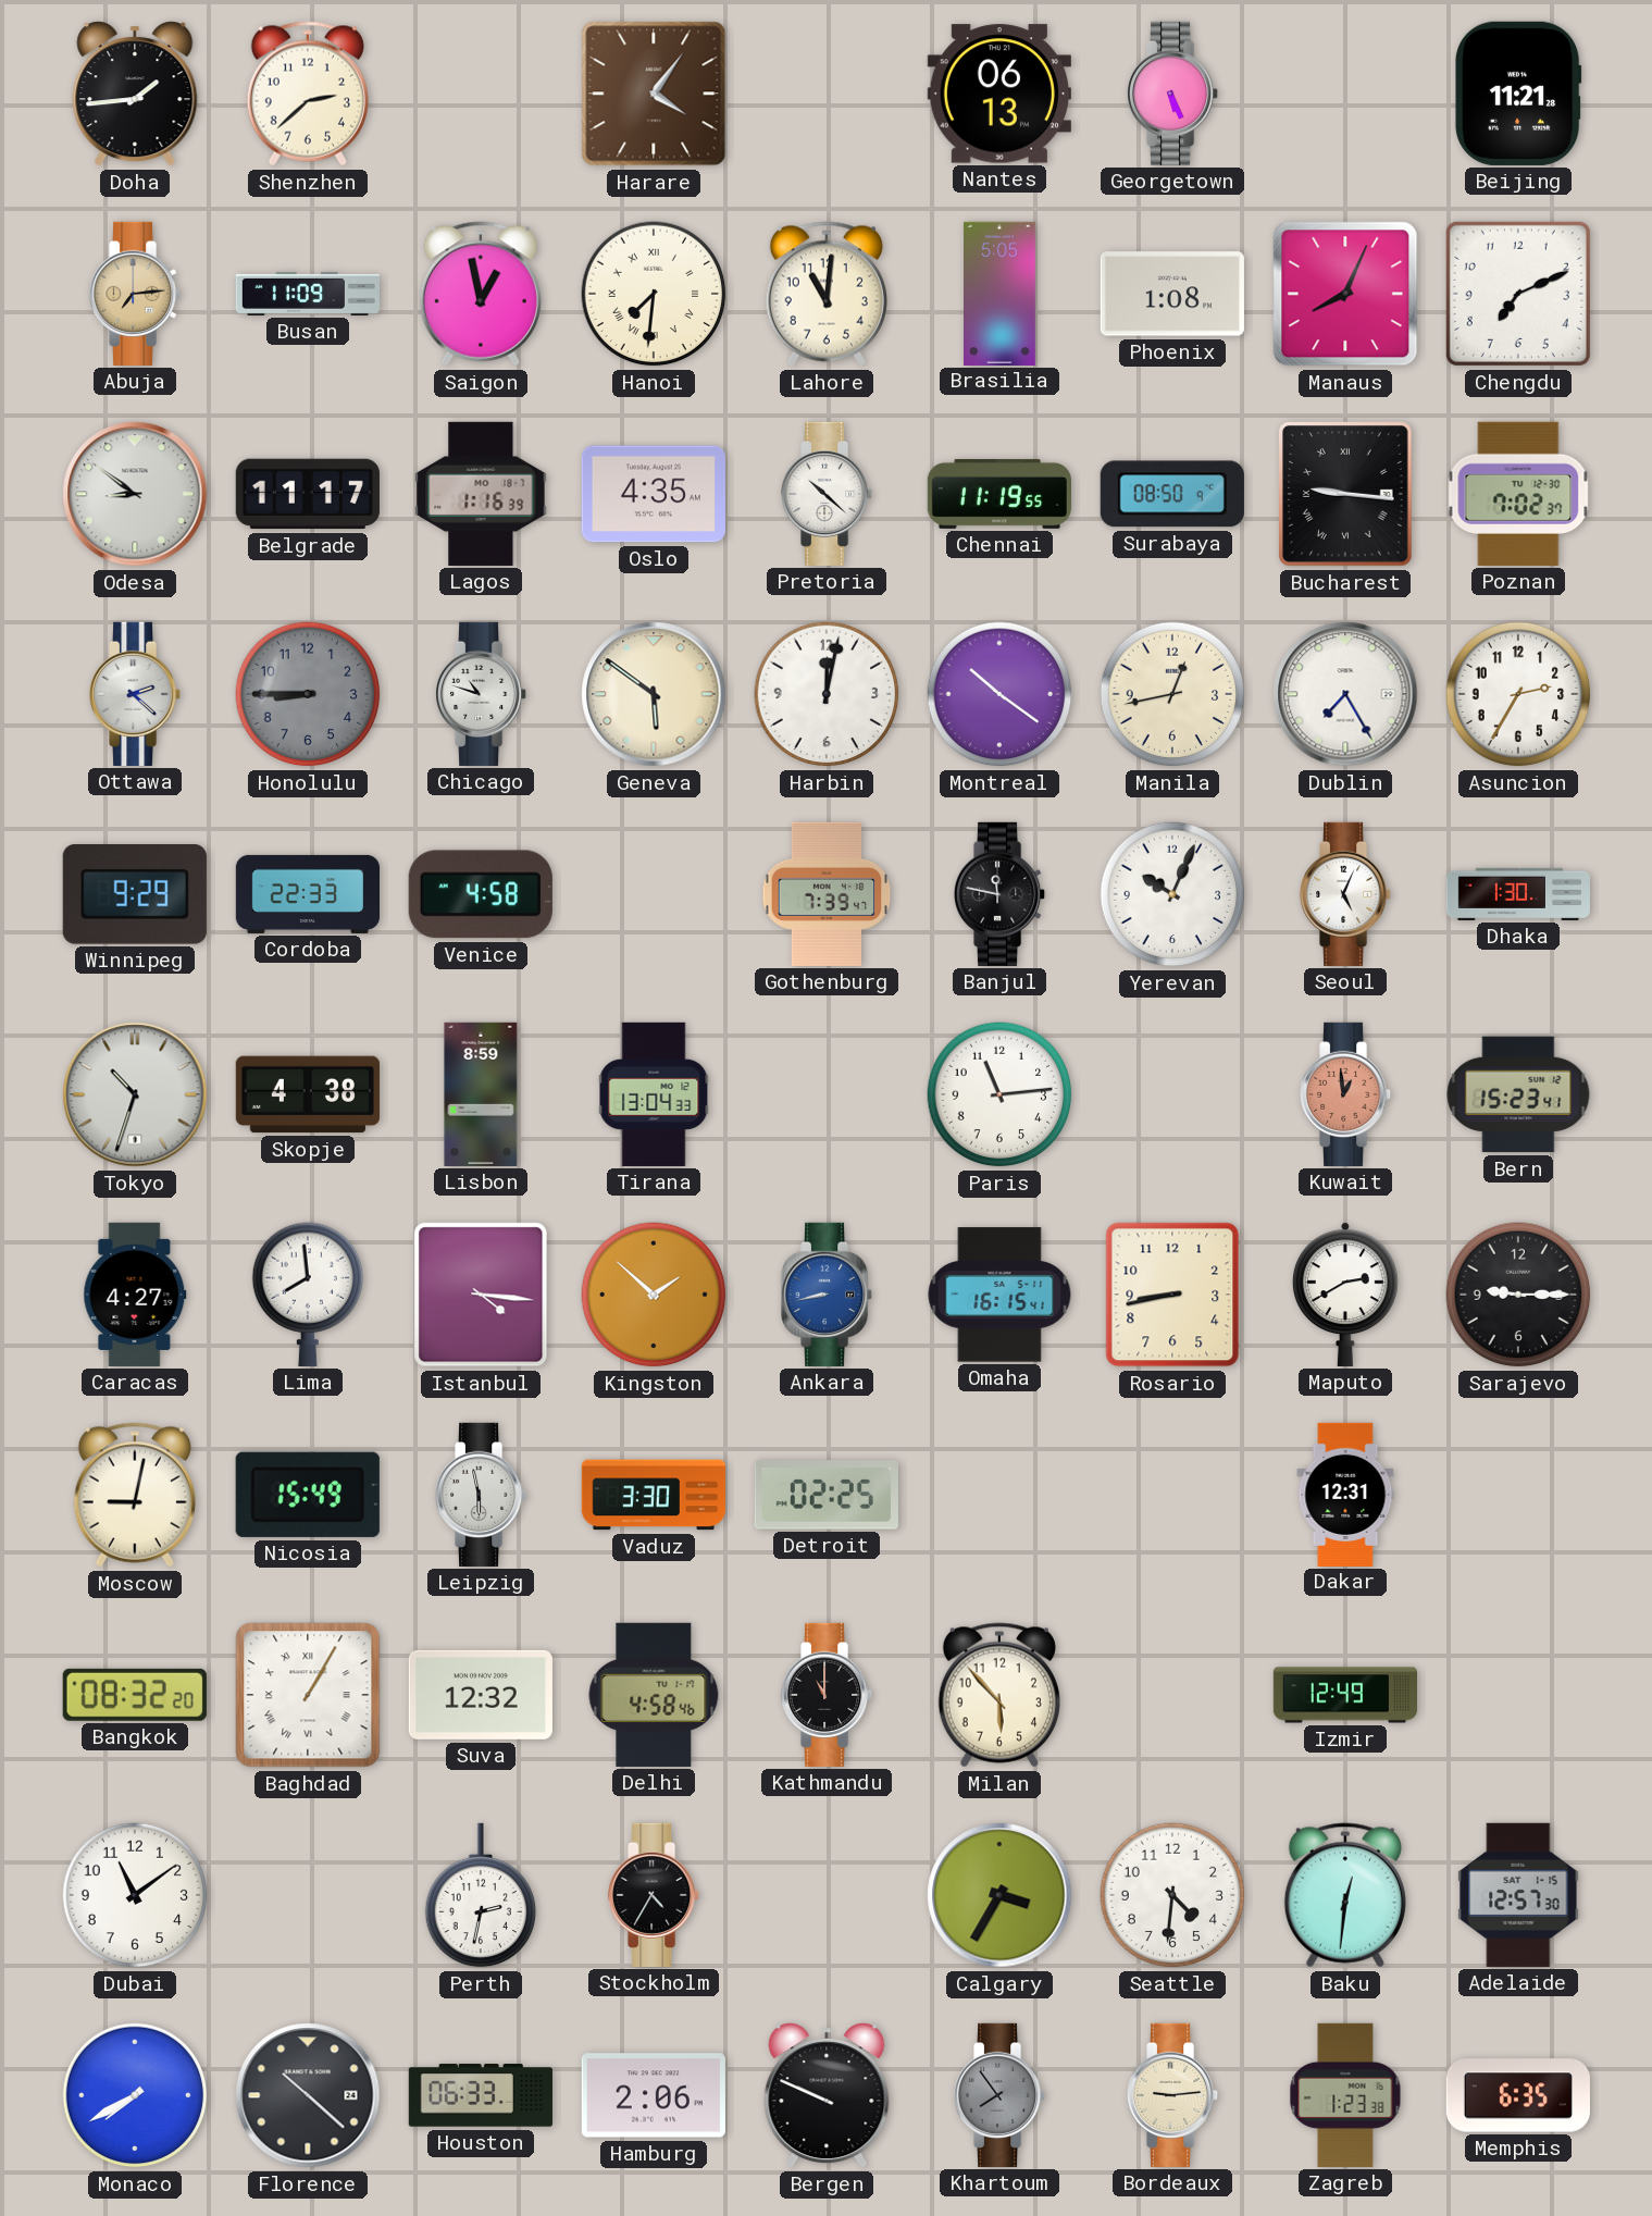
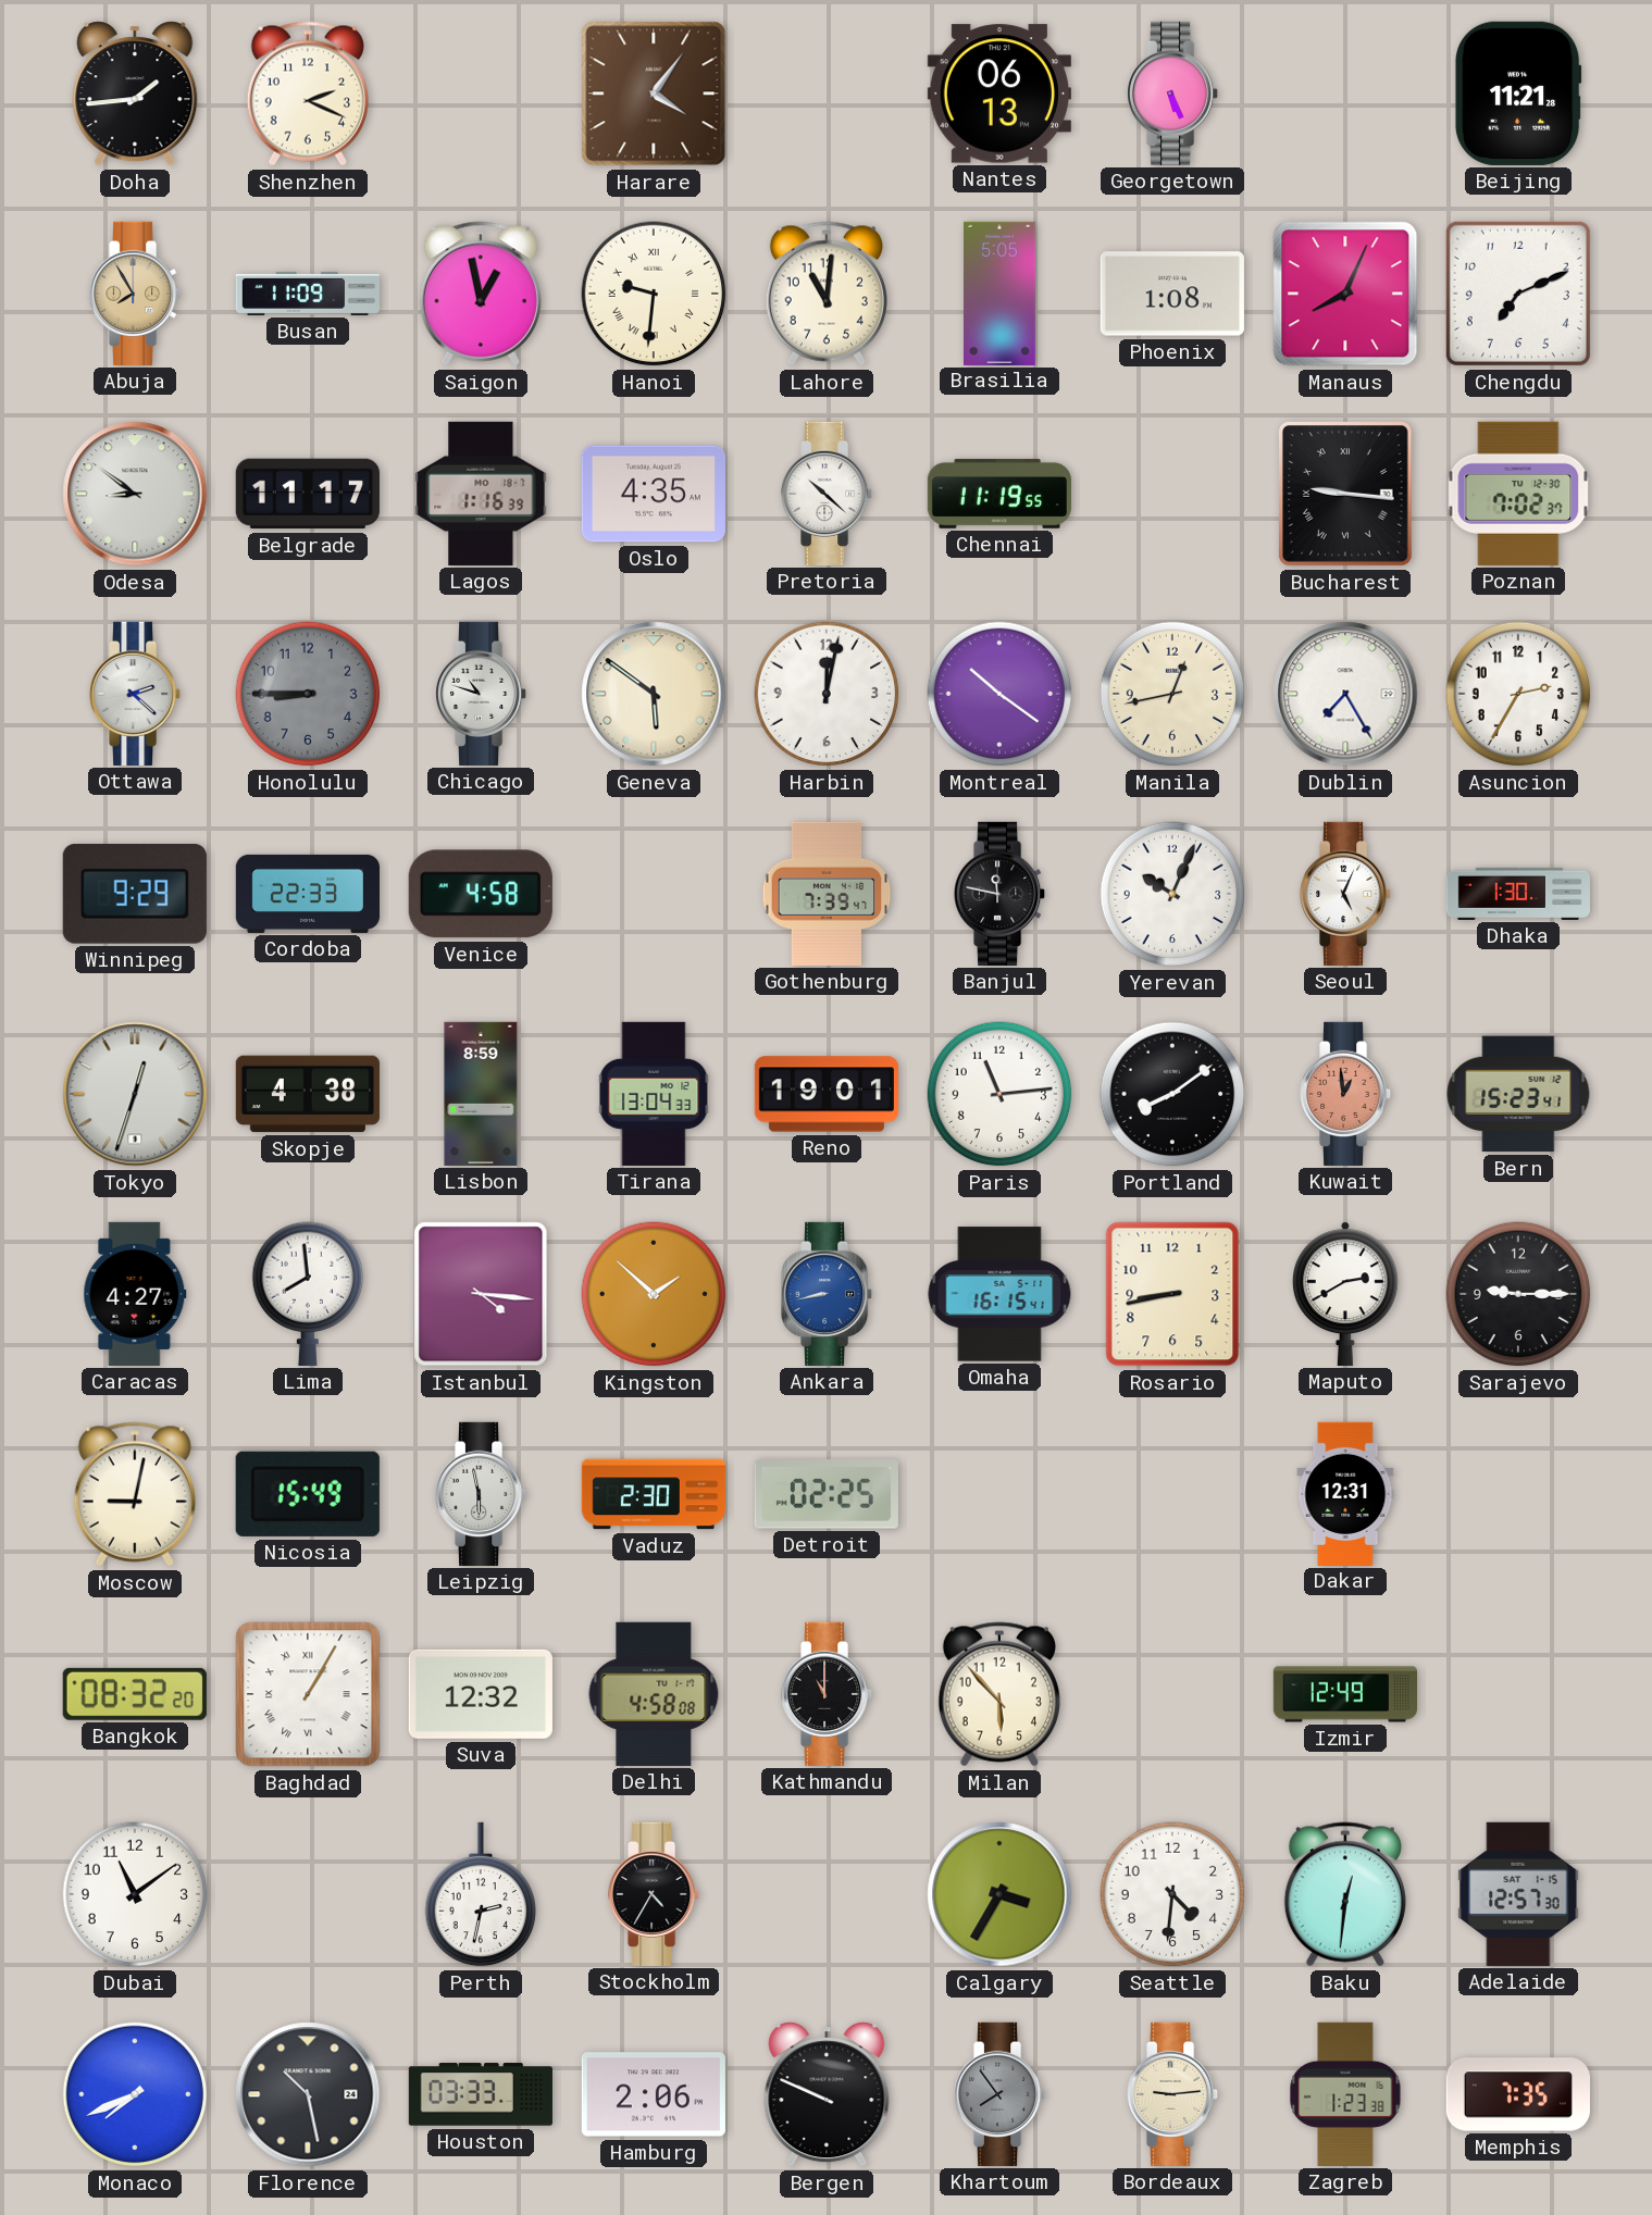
Shenzhen: 2:38 -> 2:19 (308, 94)
Abuja: 7:14 -> 7:55 (136, 294)
Hanoi: 7:31 -> 9:31 (654, 294)
Surabaya: 08:50 -> none (1172, 494)
Tokyo: 10:33 -> 12:33 (135, 1094)
Reno: none -> 19:01 (827, 1094)
Portland: none -> 8:09 (1172, 1094)
Vaduz: 3:30 -> 2:30 (654, 1494)
Delhi: 4:58:46 -> 4:58:08 (654, 1694)
Monaco: 7:40 -> 7:41 (135, 2094)
Florence: 10:22 -> 10:28 (308, 2094)
Houston: 06:33 -> 03:33 (481, 2094)
Memphis: 6:35 -> 7:35 (1518, 2094)
